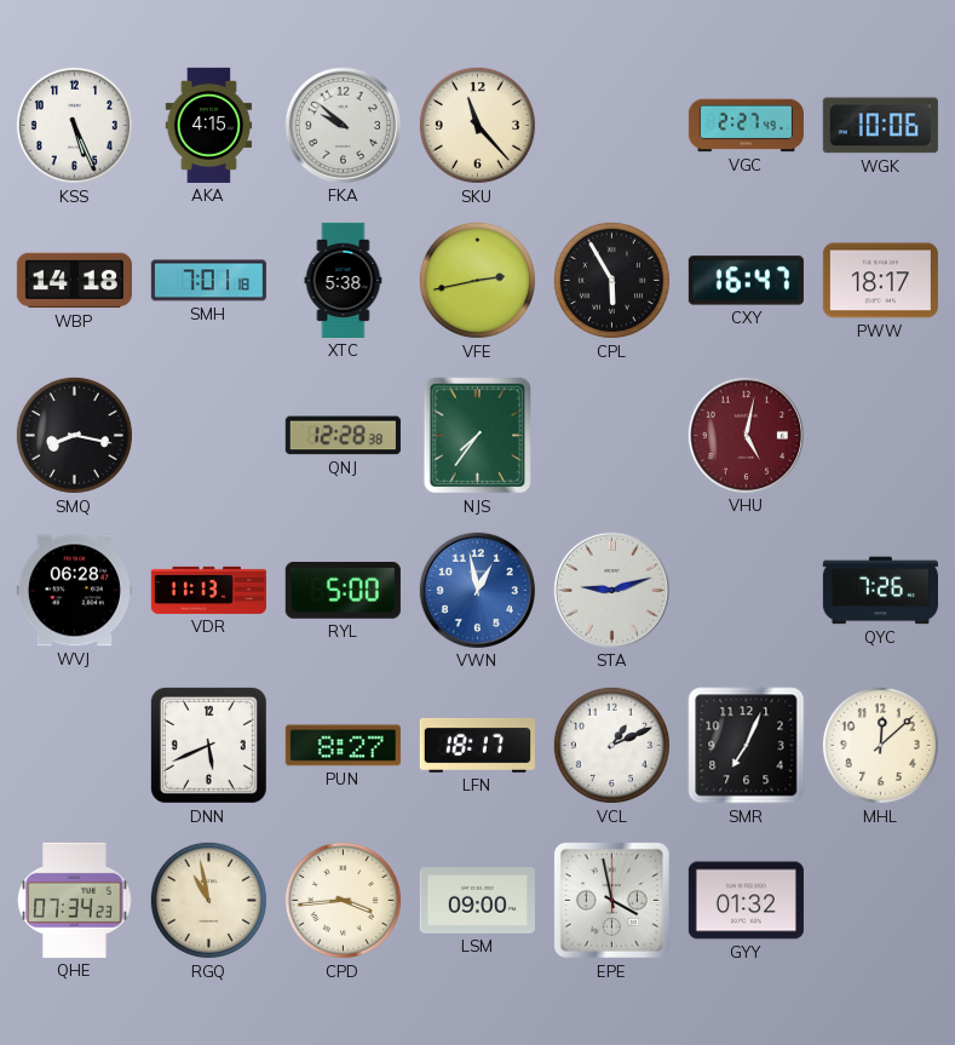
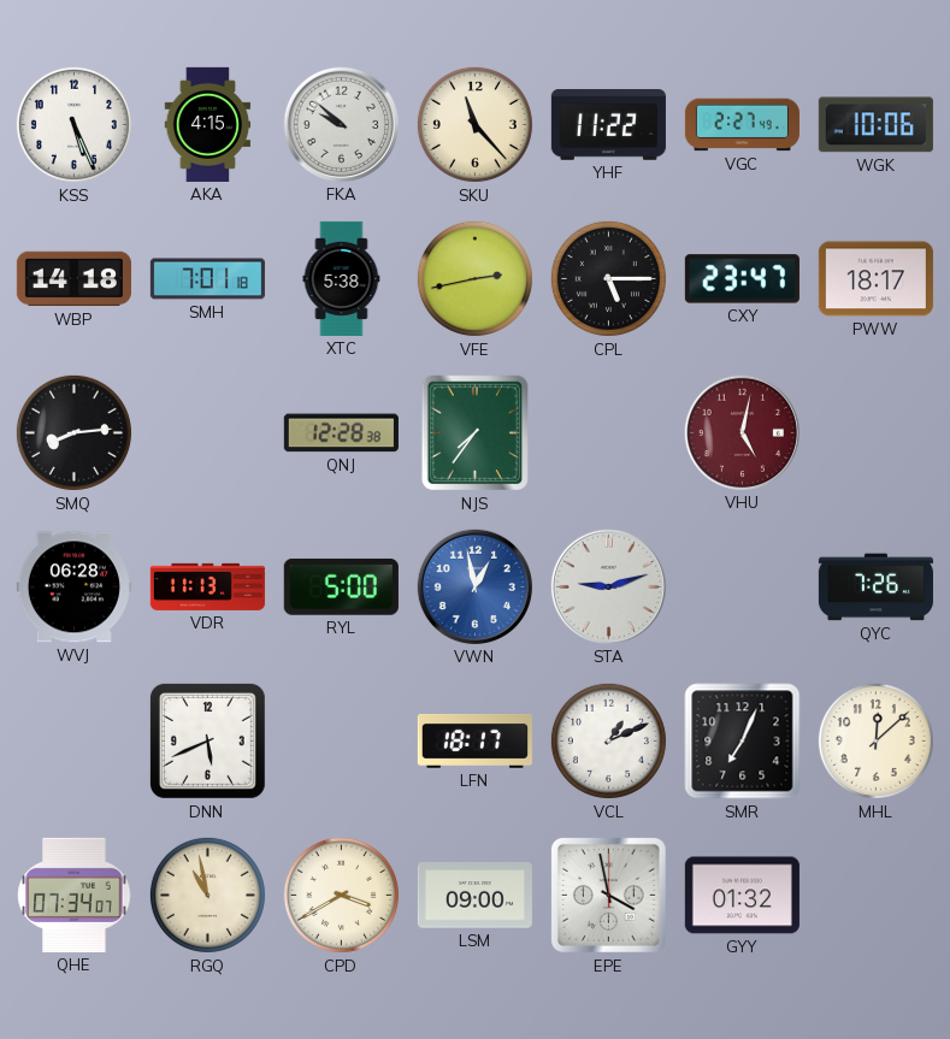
YHF: none -> 11:22 (608, 125)
CPL: 5:55 -> 5:15 (608, 278)
CXY: 16:47 -> 23:47 (742, 279)
SMQ: 8:17 -> 8:14 (73, 432)
PUN: 8:27 -> none (343, 746)
QHE: 07:34:23 -> 07:34:07 (75, 895)
CPD: 3:44 -> 3:40 (341, 895)
